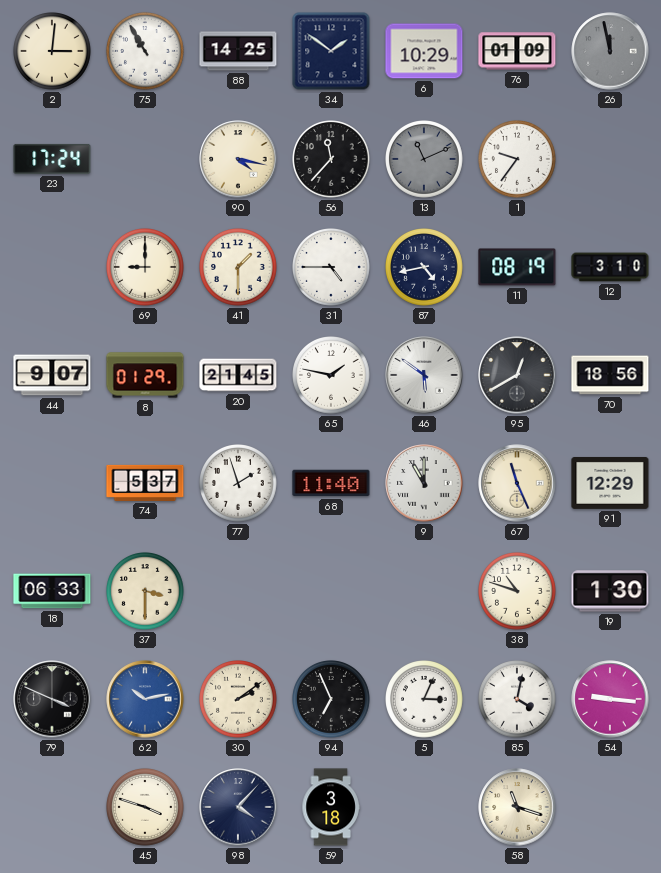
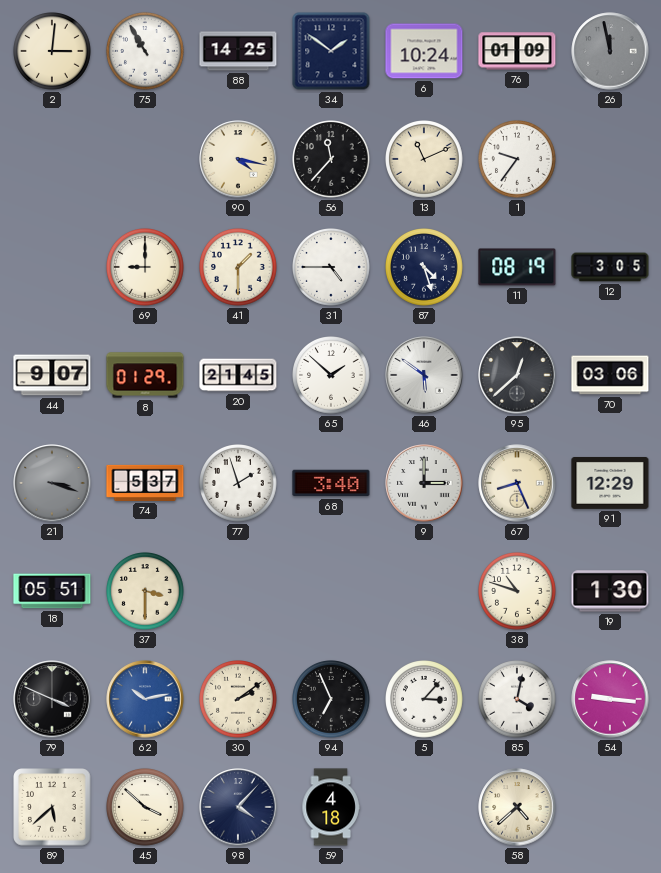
6: 10:29 -> 10:24 (424, 51)
23: 17:24 -> none (52, 159)
13 dial: grey -> cream (425, 160)
87: 4:43 -> 4:27 (425, 268)
12: 3:10 -> 3:05 (610, 267)
65: 1:47 -> 1:52 (332, 376)
95: 12:40 -> 12:38 (517, 375)
70: 18:56 -> 03:06 (610, 375)
21: none -> 3:18 (52, 483)
68: 11:40 -> 3:40 (331, 483)
9: 11:00 -> 3:00 (424, 483)
67: 11:26 -> 8:26 (517, 483)
18: 06:33 -> 05:51 (52, 591)
5: 3:04 -> 3:07 (425, 700)
89: none -> 5:38 (52, 807)
45: 3:48 -> 3:52 (146, 808)
59: 3:18 -> 4:18 (331, 807)
58: 11:18 -> 4:38 (517, 807)
